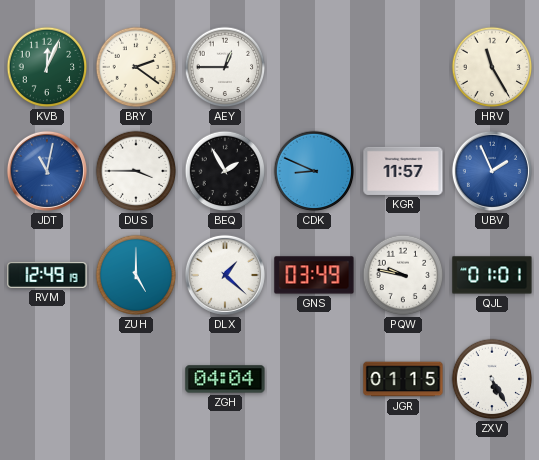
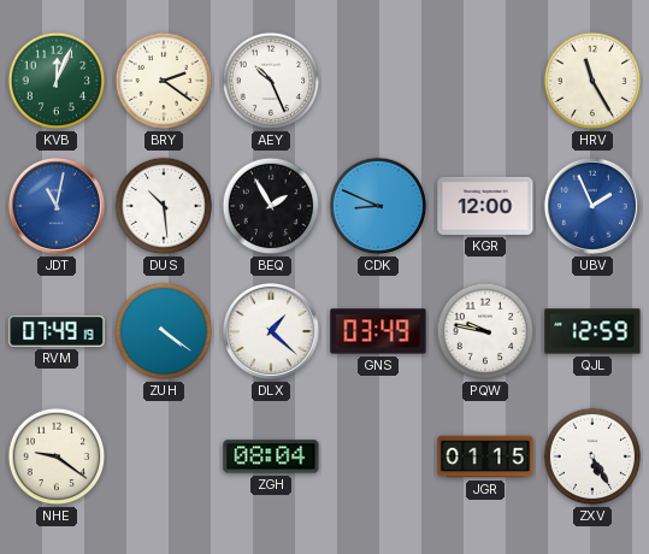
AEY: 12:45 -> 10:26 (271, 81)
DUS: 3:45 -> 10:29 (164, 206)
KGR: 11:57 -> 12:00 (485, 206)
RVM: 12:49 -> 07:49 (57, 331)
ZUH: 5:00 -> 4:21 (164, 331)
QJL: 01:01 -> 12:59 (592, 331)
NHE: none -> 9:21 (57, 456)
ZGH: 04:04 -> 08:04 (271, 456)
